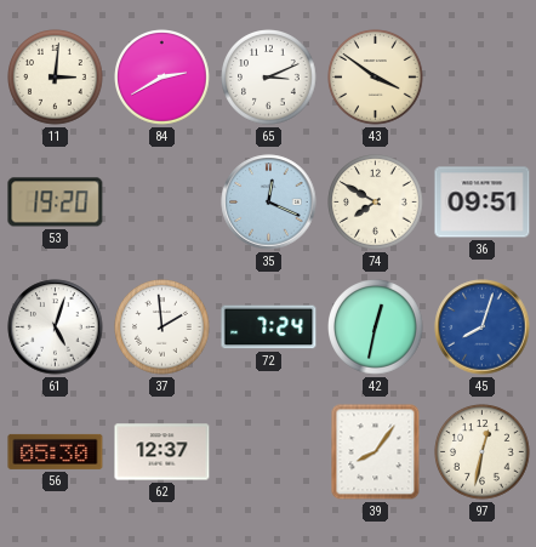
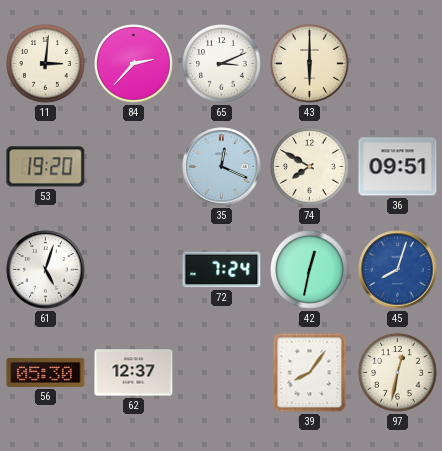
84: 2:40 -> 2:37 (134, 64)
43: 3:51 -> 6:00 (310, 64)
37: 1:59 -> none (162, 327)
